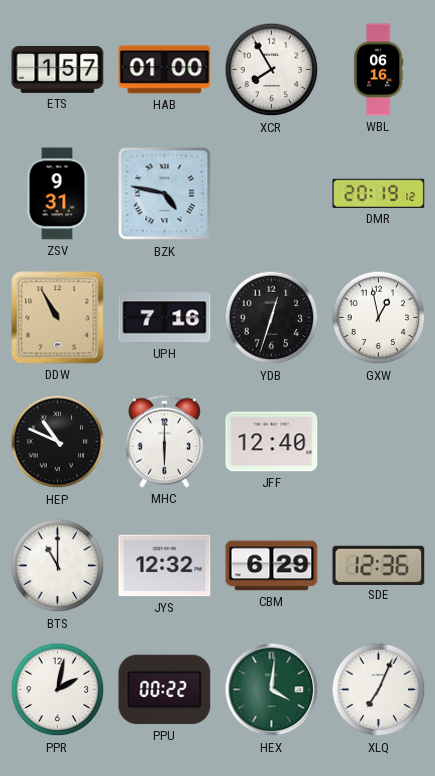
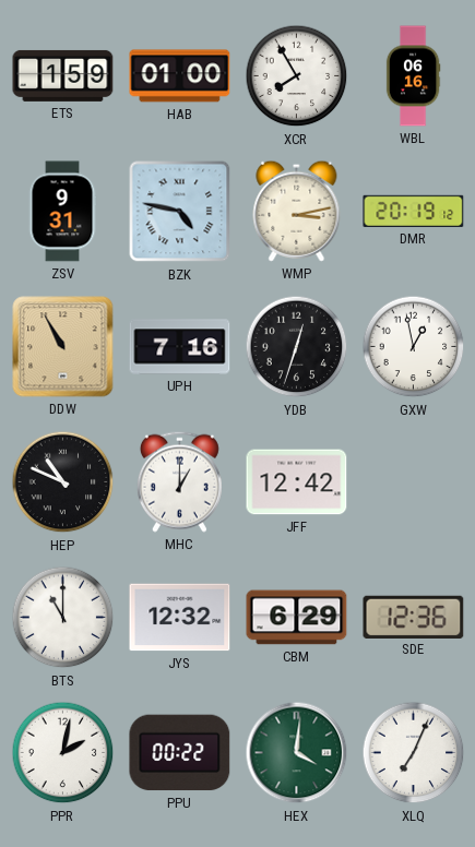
ETS: 1:57 -> 1:59 (63, 75)
WMP: none -> 3:13 (297, 211)
MHC: 6:00 -> 1:00 (179, 481)
JFF: 12:40 -> 12:42 (297, 482)
